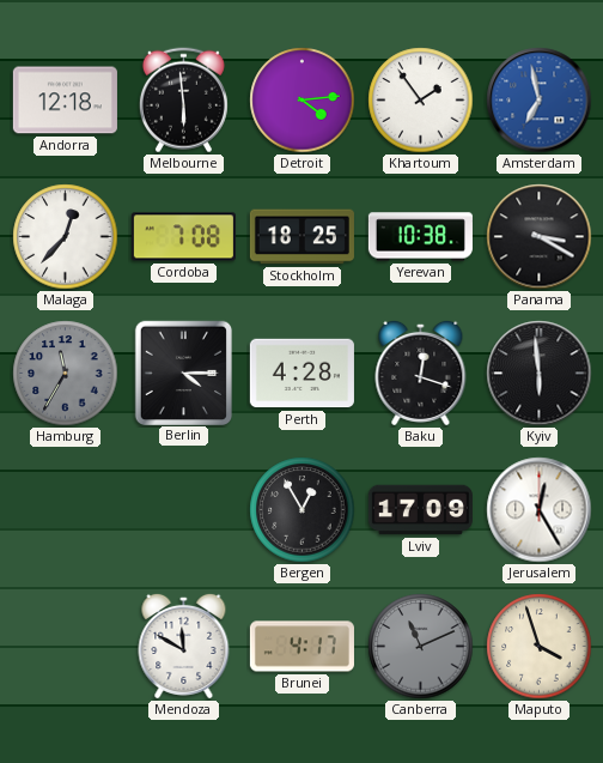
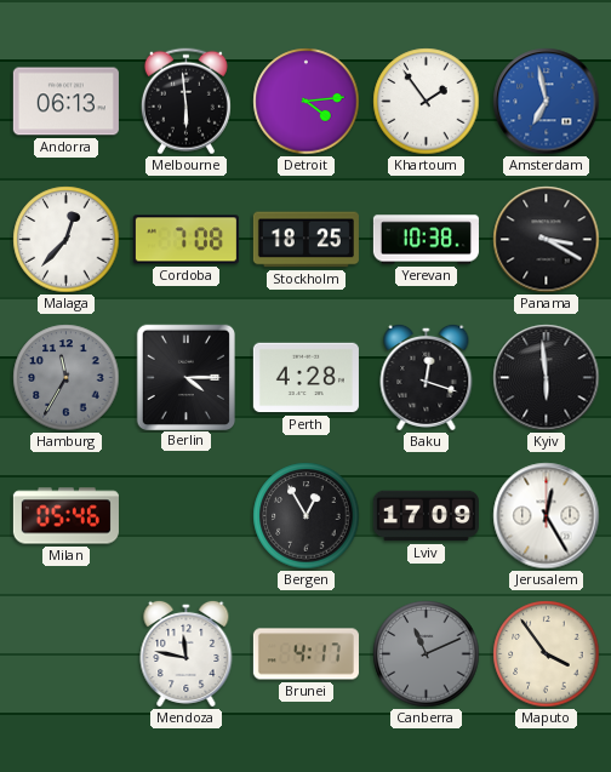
Andorra: 12:18 -> 06:13 (65, 102)
Milan: none -> 05:46 (65, 516)
Mendoza: 11:50 -> 11:47 (187, 653)
Maputo: 3:57 -> 3:54 (547, 654)
